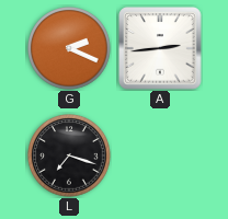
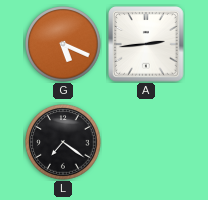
G: 2:19 -> 5:19 (63, 44)
L: 7:18 -> 7:21 (63, 142)
